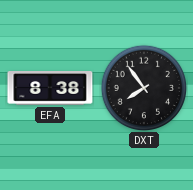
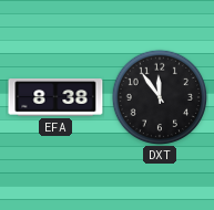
DXT: 7:54 -> 11:54 (159, 96)
